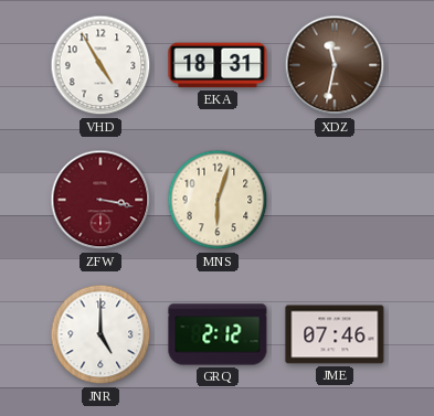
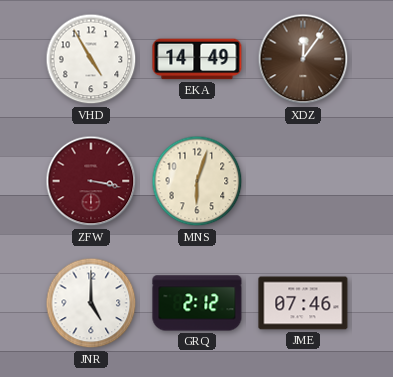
EKA: 18:31 -> 14:49 (197, 59)
XDZ: 11:32 -> 12:06 (303, 59)
